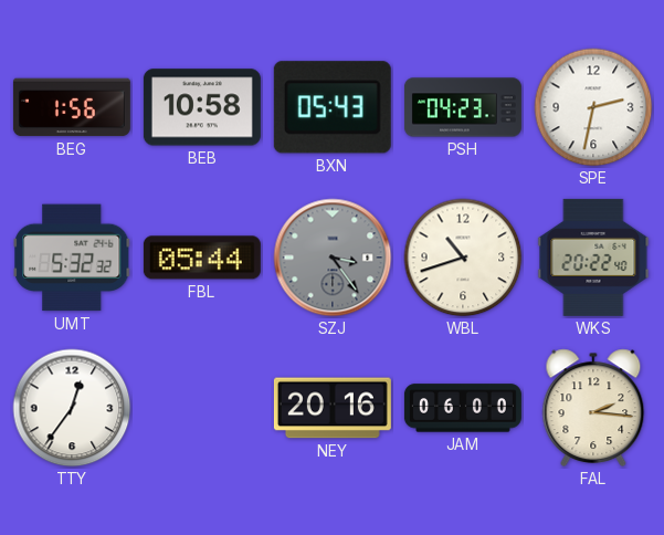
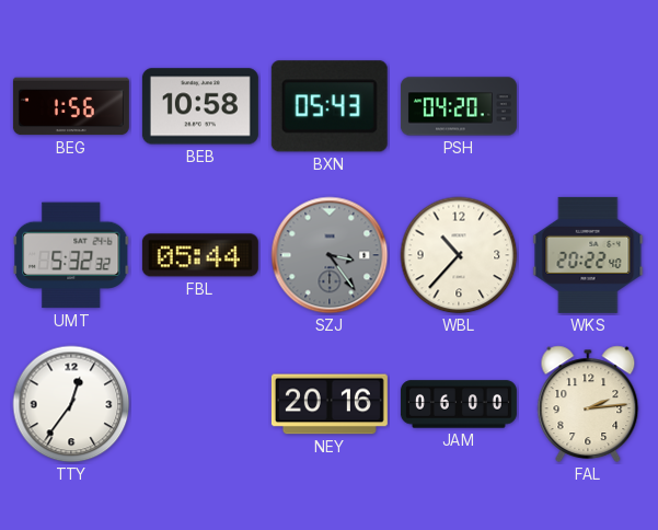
PSH: 04:23 -> 04:20 (459, 106)
SPE: 2:32 -> none (593, 107)
WBL: 10:42 -> 10:37 (459, 255)
FAL: 2:16 -> 2:14 (588, 404)
